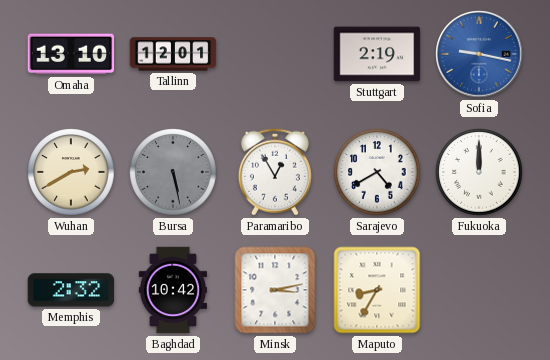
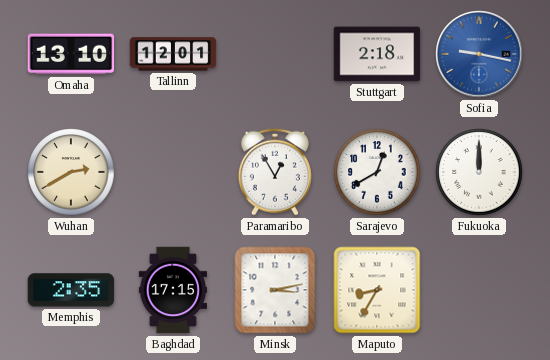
Stuttgart: 2:19 -> 2:18 (377, 54)
Bursa: 5:28 -> none (173, 172)
Sarajevo: 4:40 -> 12:40 (377, 172)
Memphis: 2:32 -> 2:35 (71, 290)
Baghdad: 10:42 -> 17:15 (172, 290)
